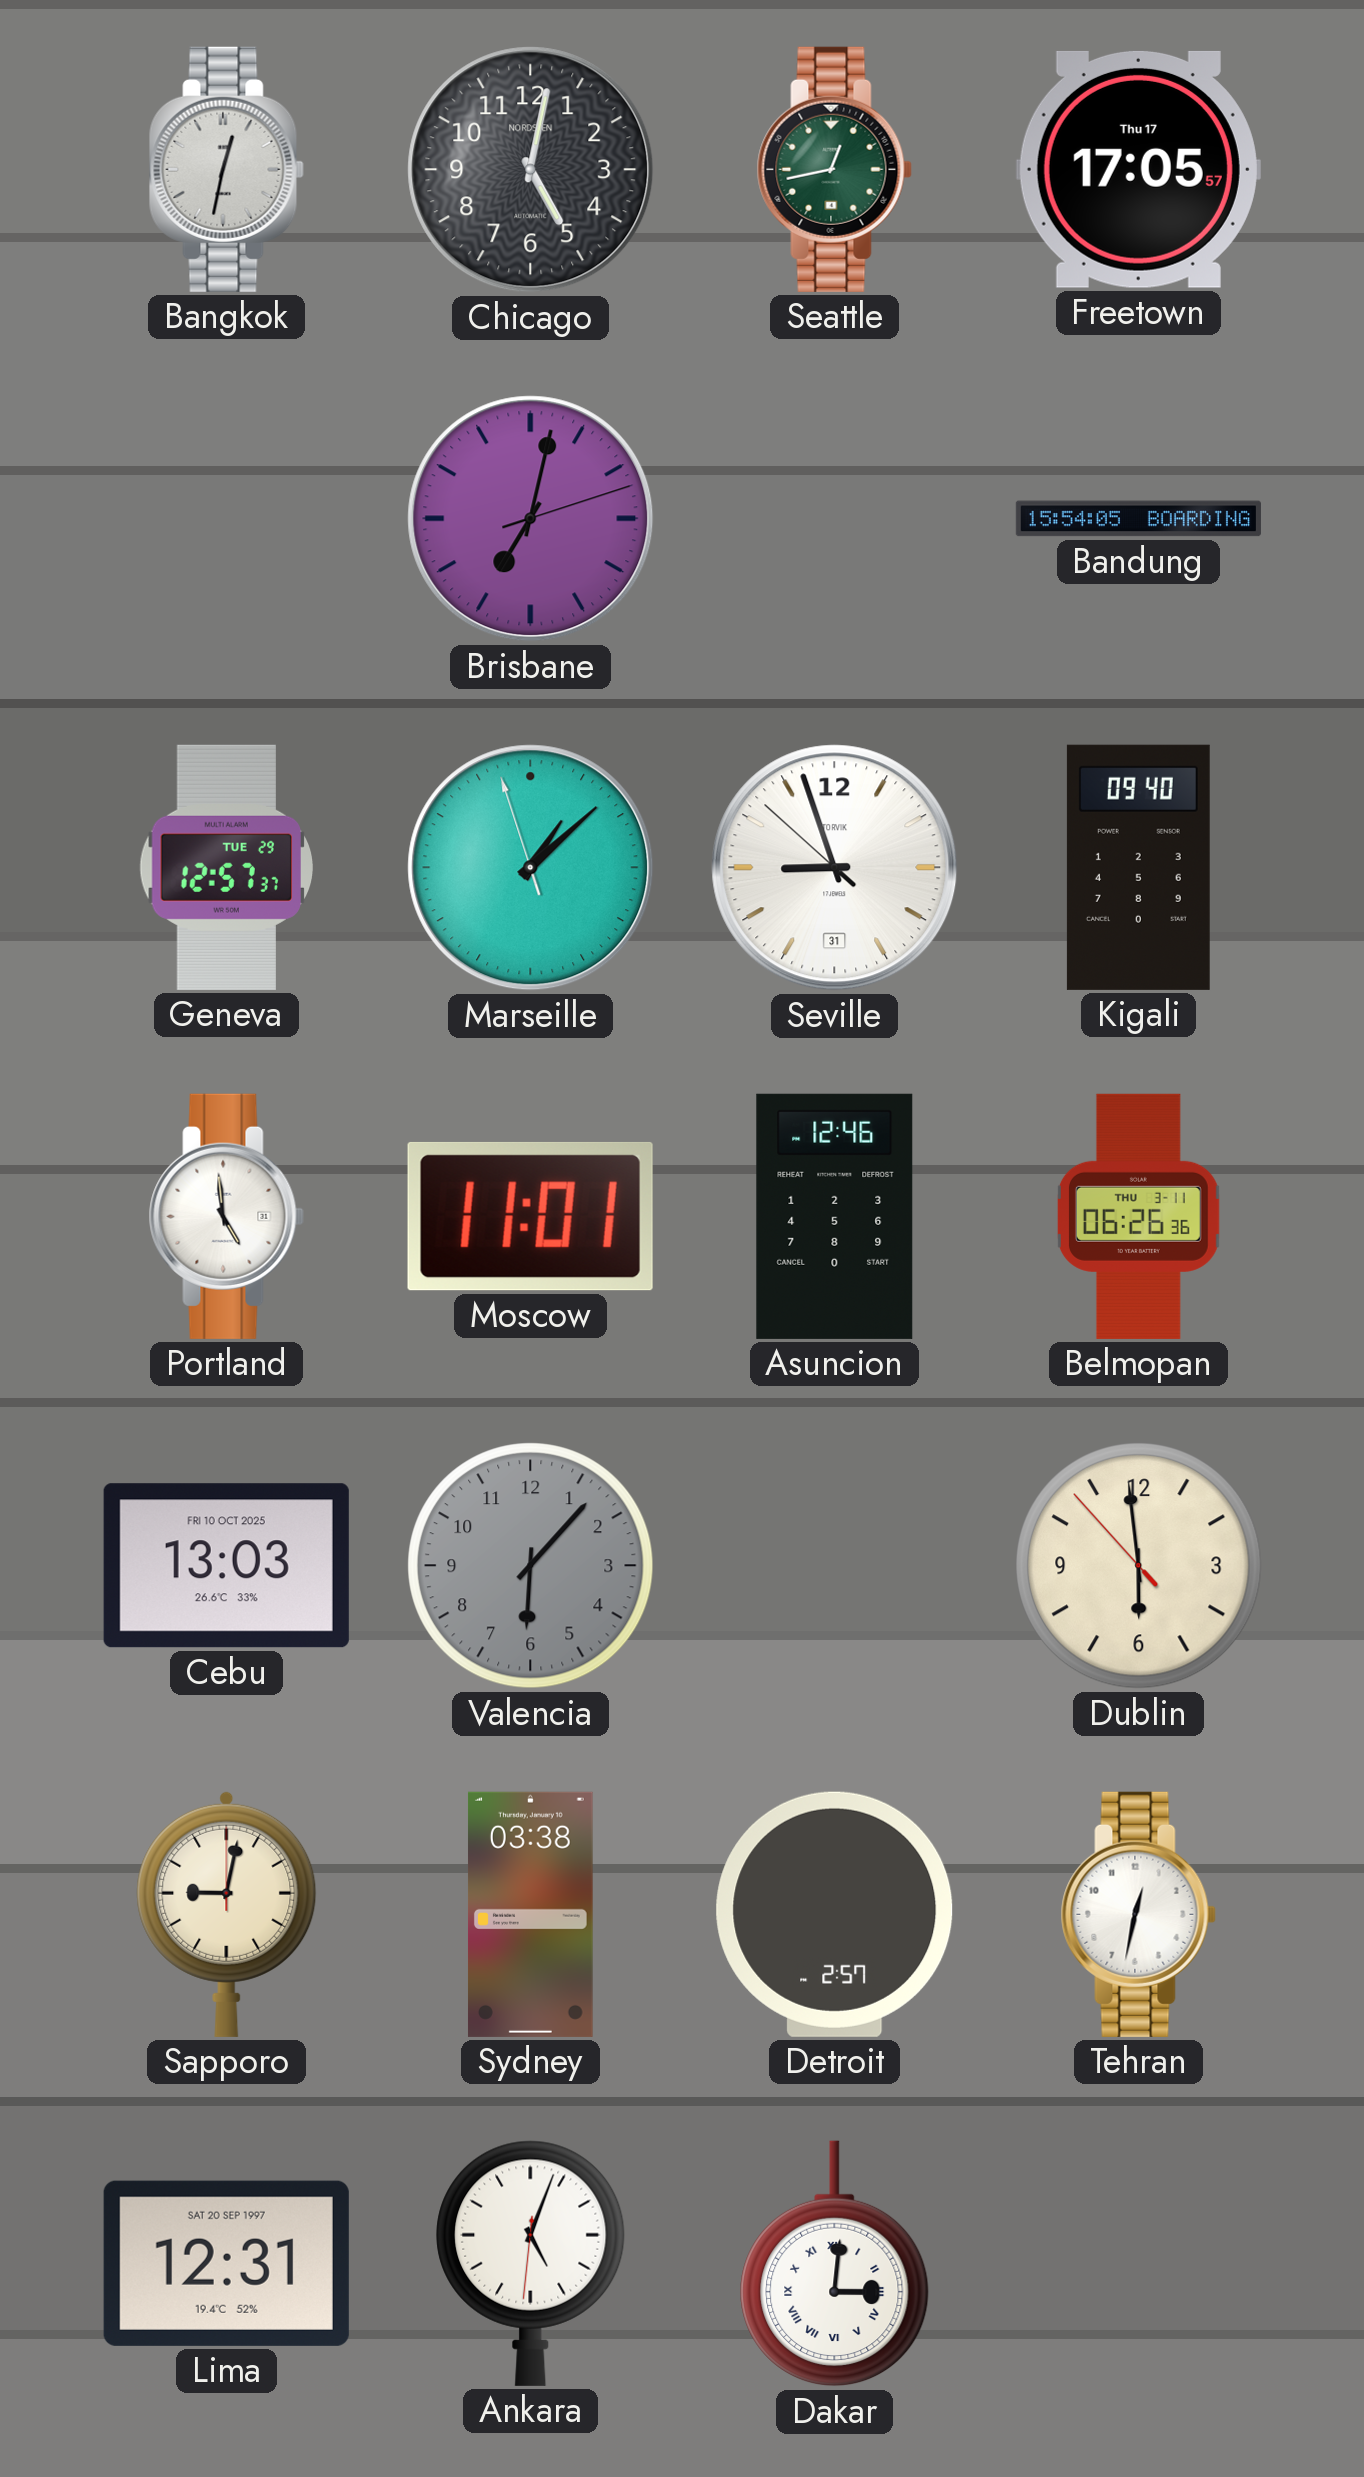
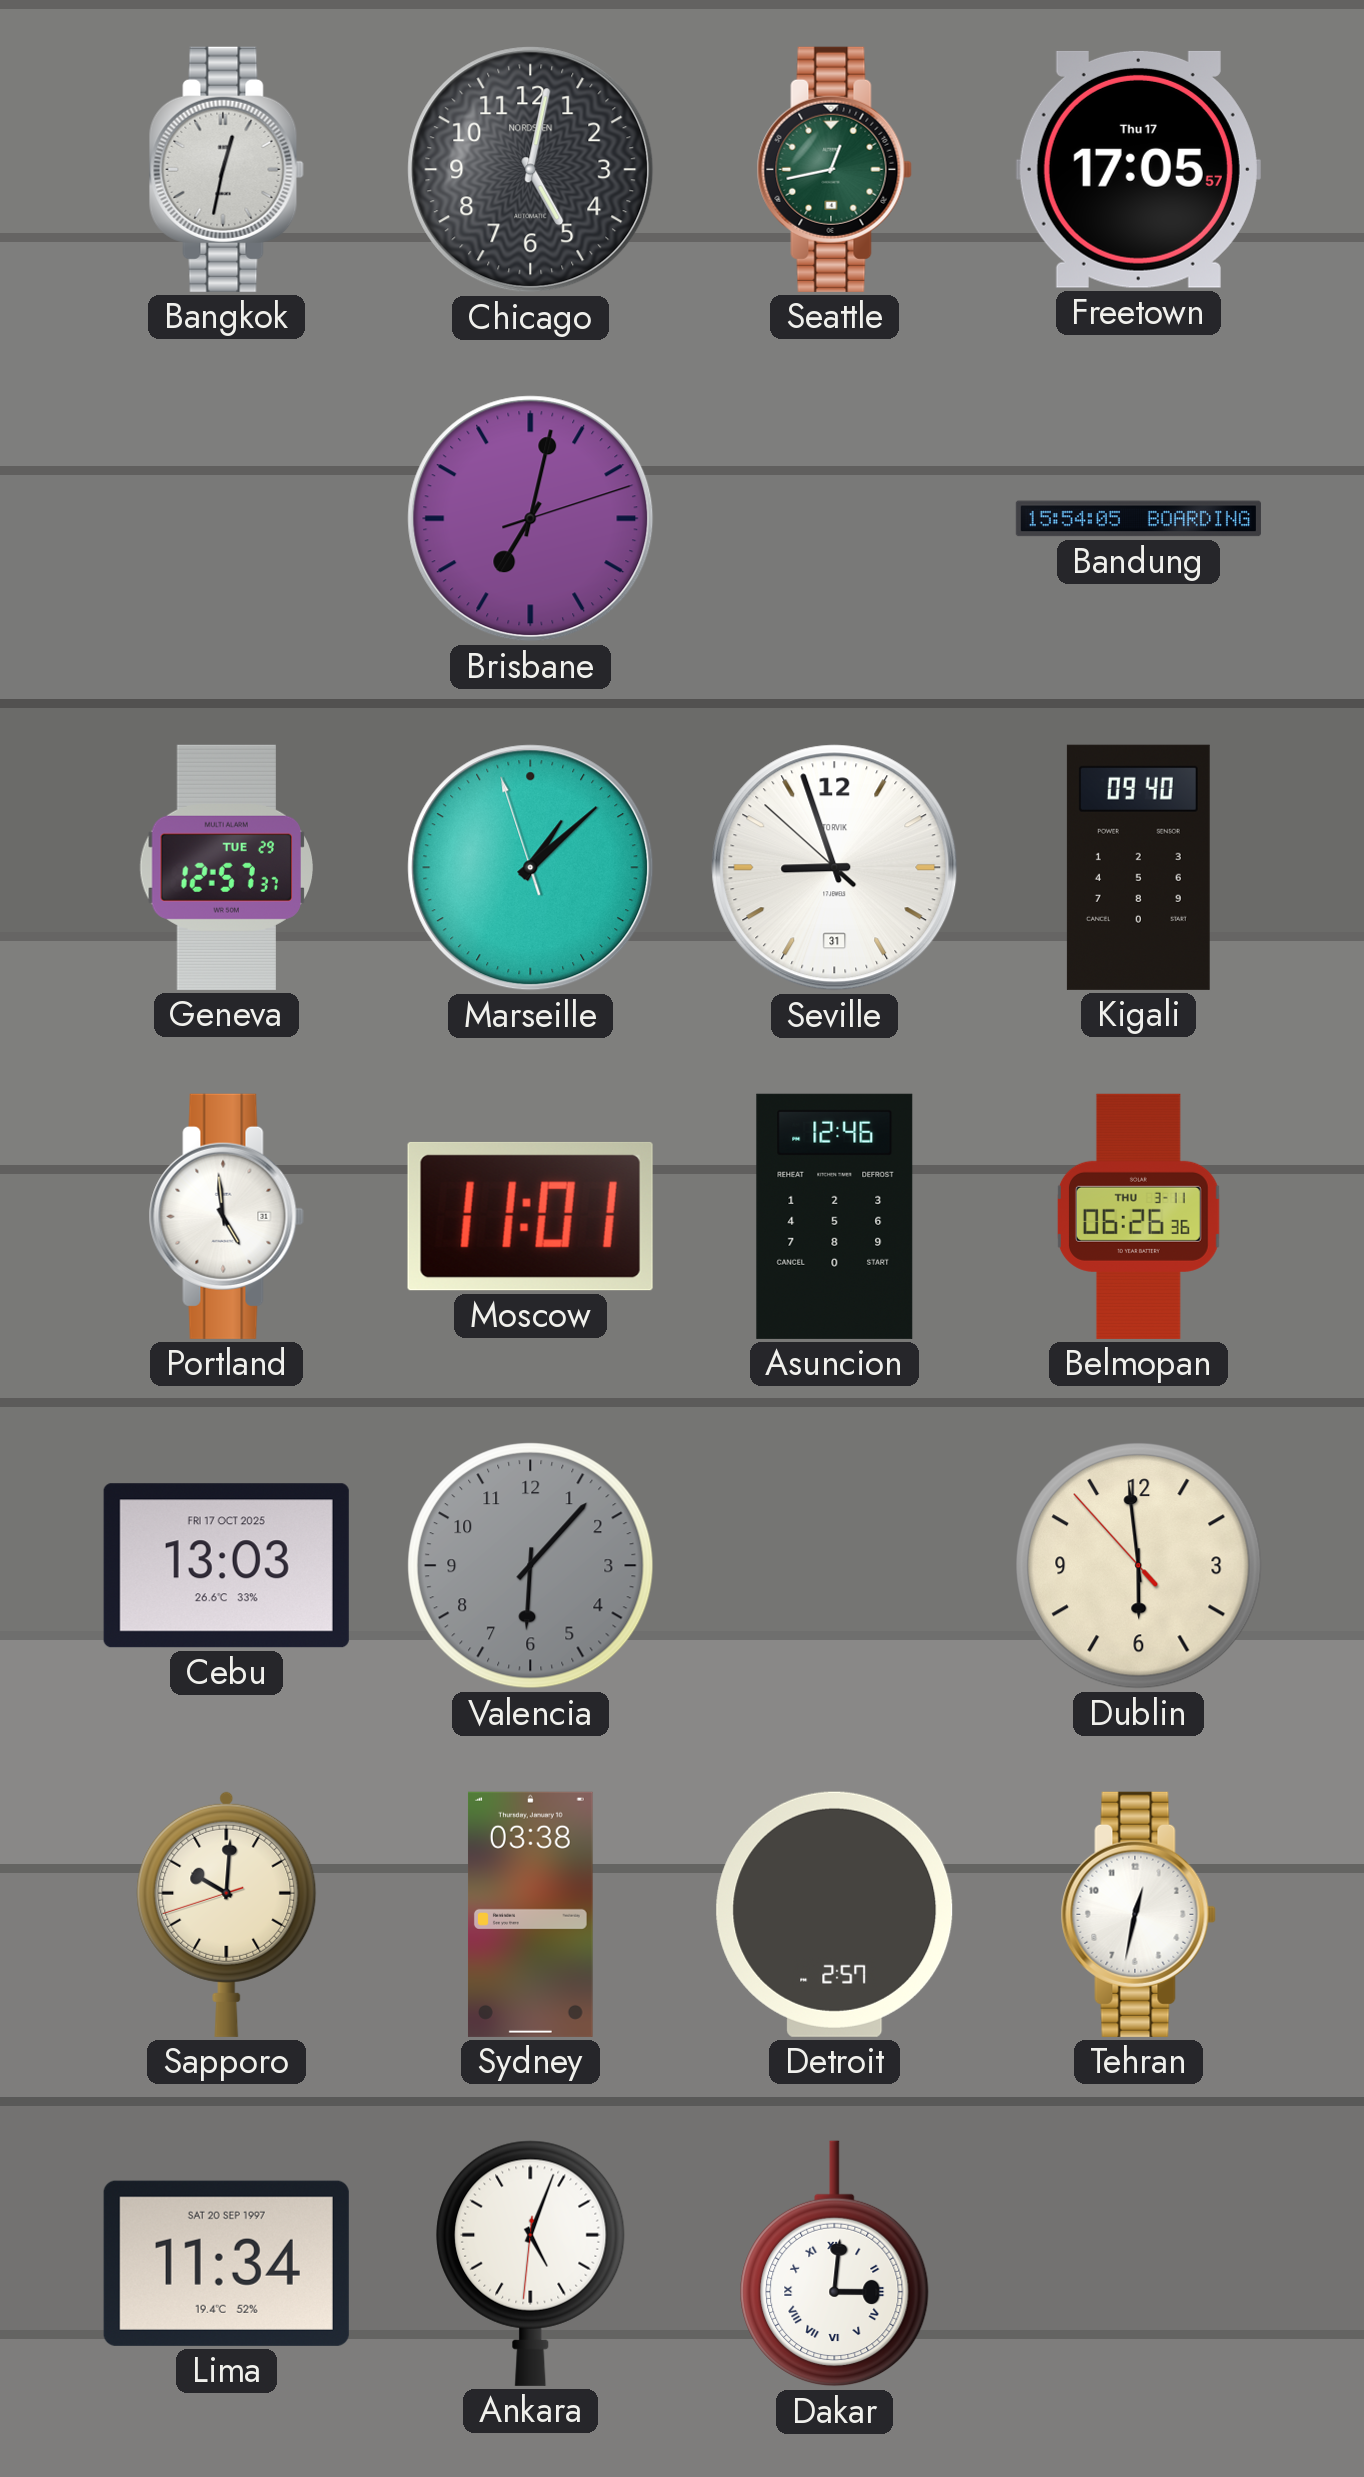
Cebu date: FRI 10 OCT 2025 -> FRI 17 OCT 2025 (226, 1566)
Sapporo: 9:02 -> 10:00 (227, 1914)
Lima: 12:31 -> 11:34 (226, 2263)
